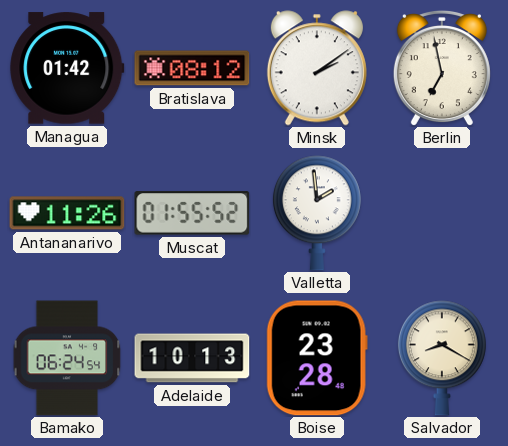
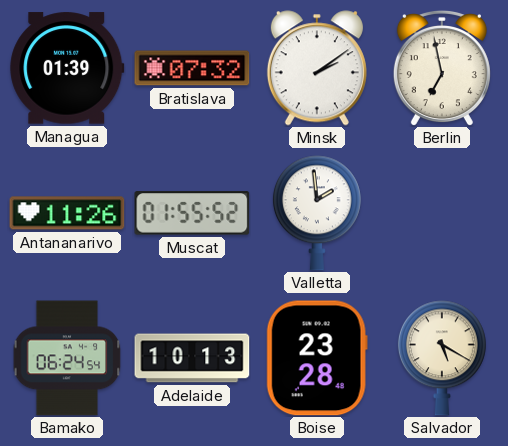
Managua: 01:42 -> 01:39 (67, 68)
Bratislava: 08:12 -> 07:32 (192, 68)
Salvador: 8:20 -> 5:20 (442, 358)
